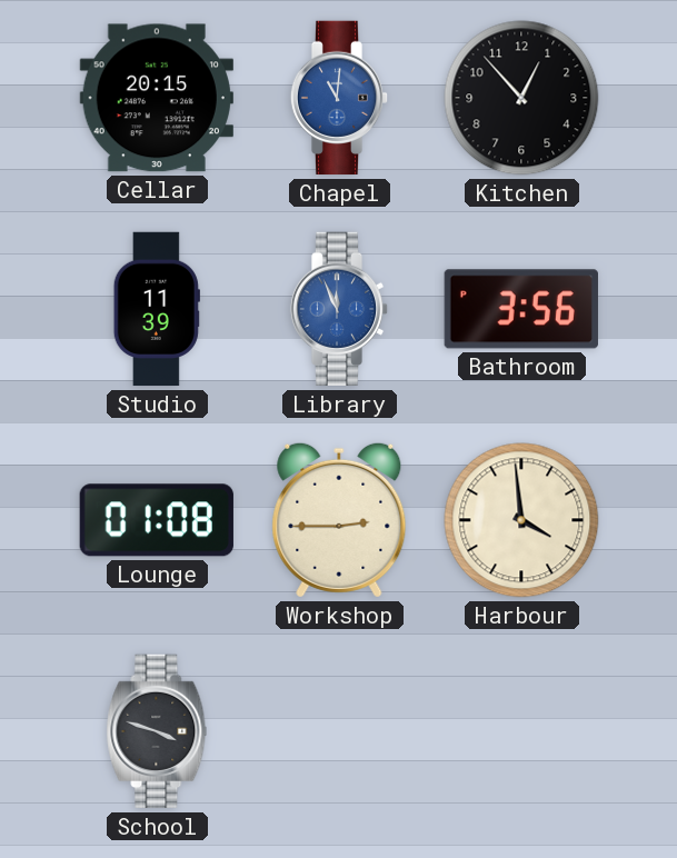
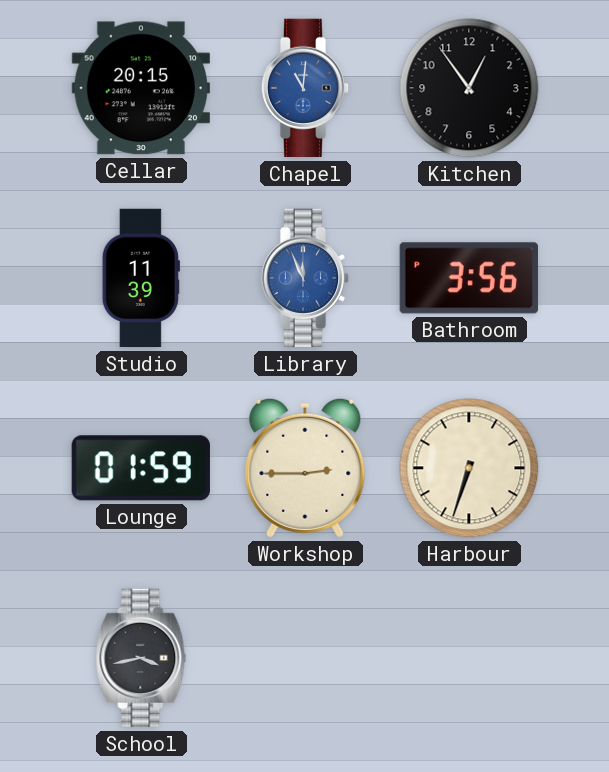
Kitchen: 12:53 -> 12:54 (469, 88)
Lounge: 01:08 -> 01:59 (141, 468)
Harbour: 3:59 -> 6:33 (469, 468)
School: 3:48 -> 3:43 (141, 658)
